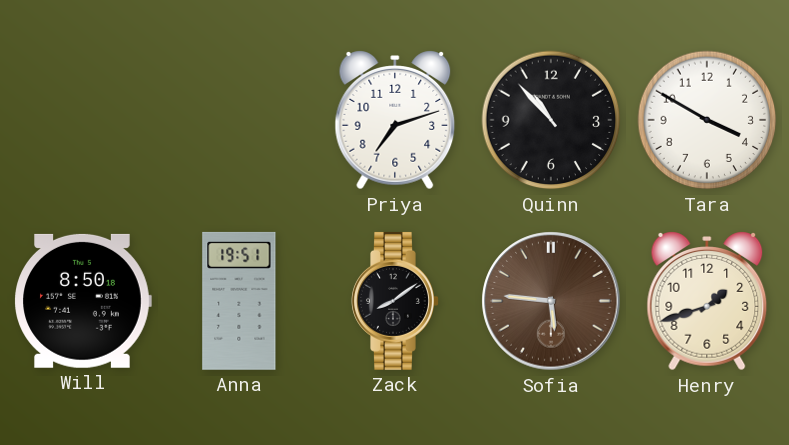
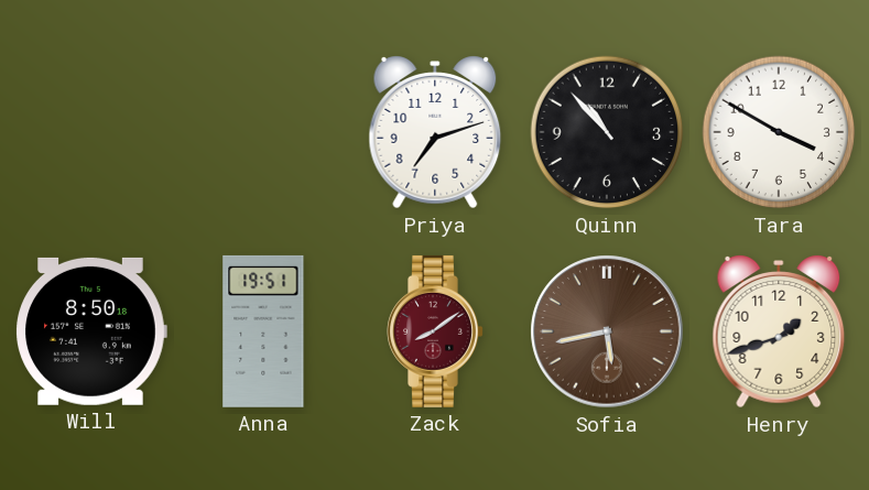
Zack dial: black -> burgundy (435, 331)
Sofia: 5:46 -> 5:43 (607, 331)
